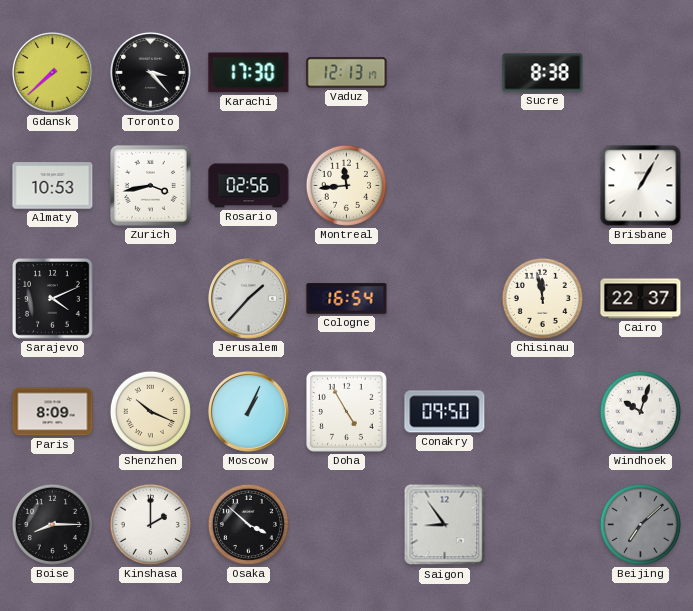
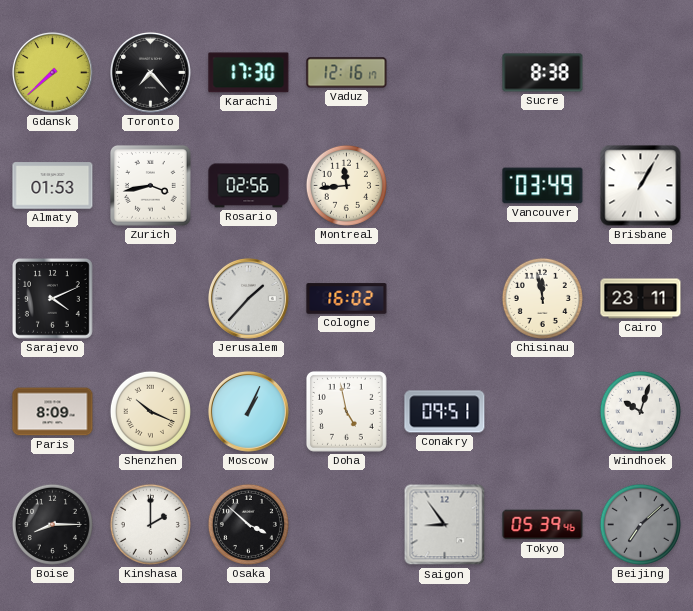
Toronto: 3:23 -> 7:23 (150, 72)
Vaduz: 12:13 -> 12:16 (347, 73)
Almaty: 10:53 -> 01:53 (53, 186)
Vancouver: none -> 03:49 (543, 186)
Cologne: 16:54 -> 16:02 (347, 299)
Cairo: 22:37 -> 23:11 (641, 299)
Doha: 4:55 -> 4:58 (347, 412)
Conakry: 09:50 -> 09:51 (445, 412)
Tokyo: none -> 05:39 (543, 525)
